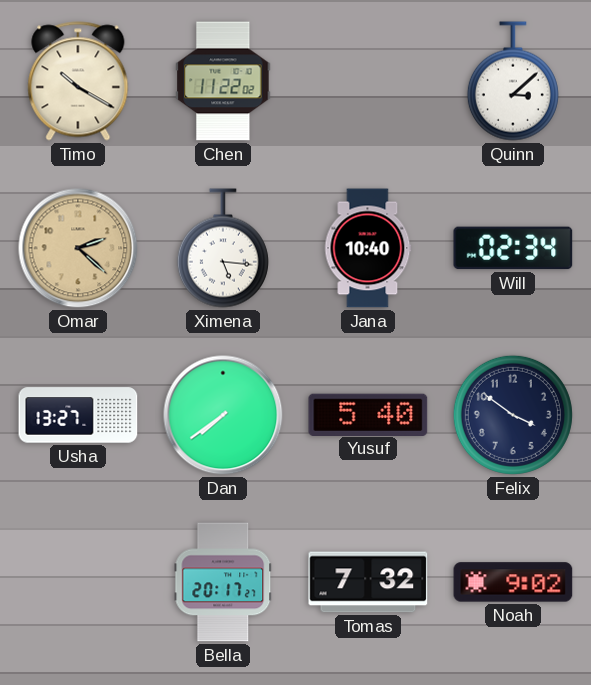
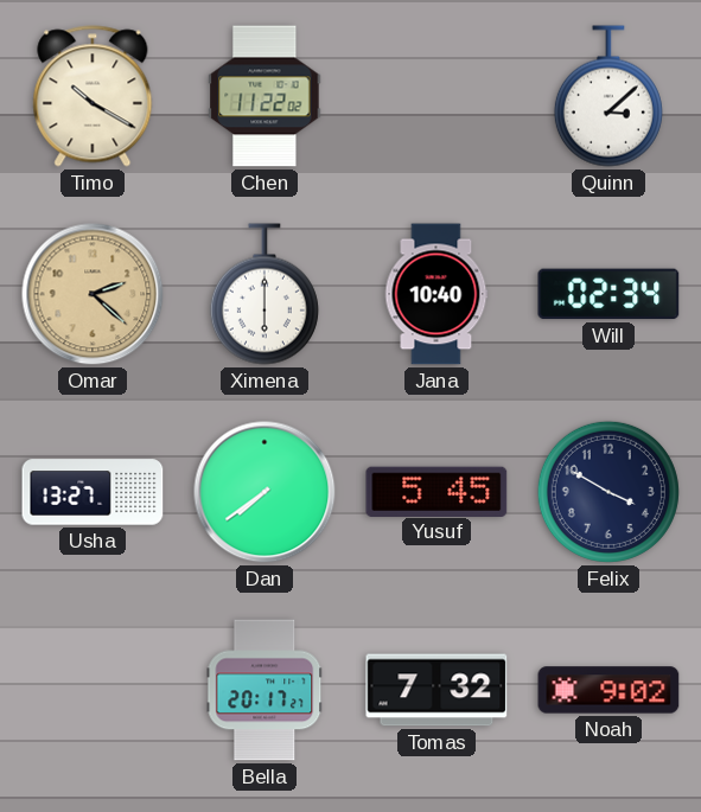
Ximena: 5:16 -> 6:00 (265, 294)
Yusuf: 5:40 -> 5:45 (436, 491)
Felix: 3:51 -> 3:50 (608, 492)
